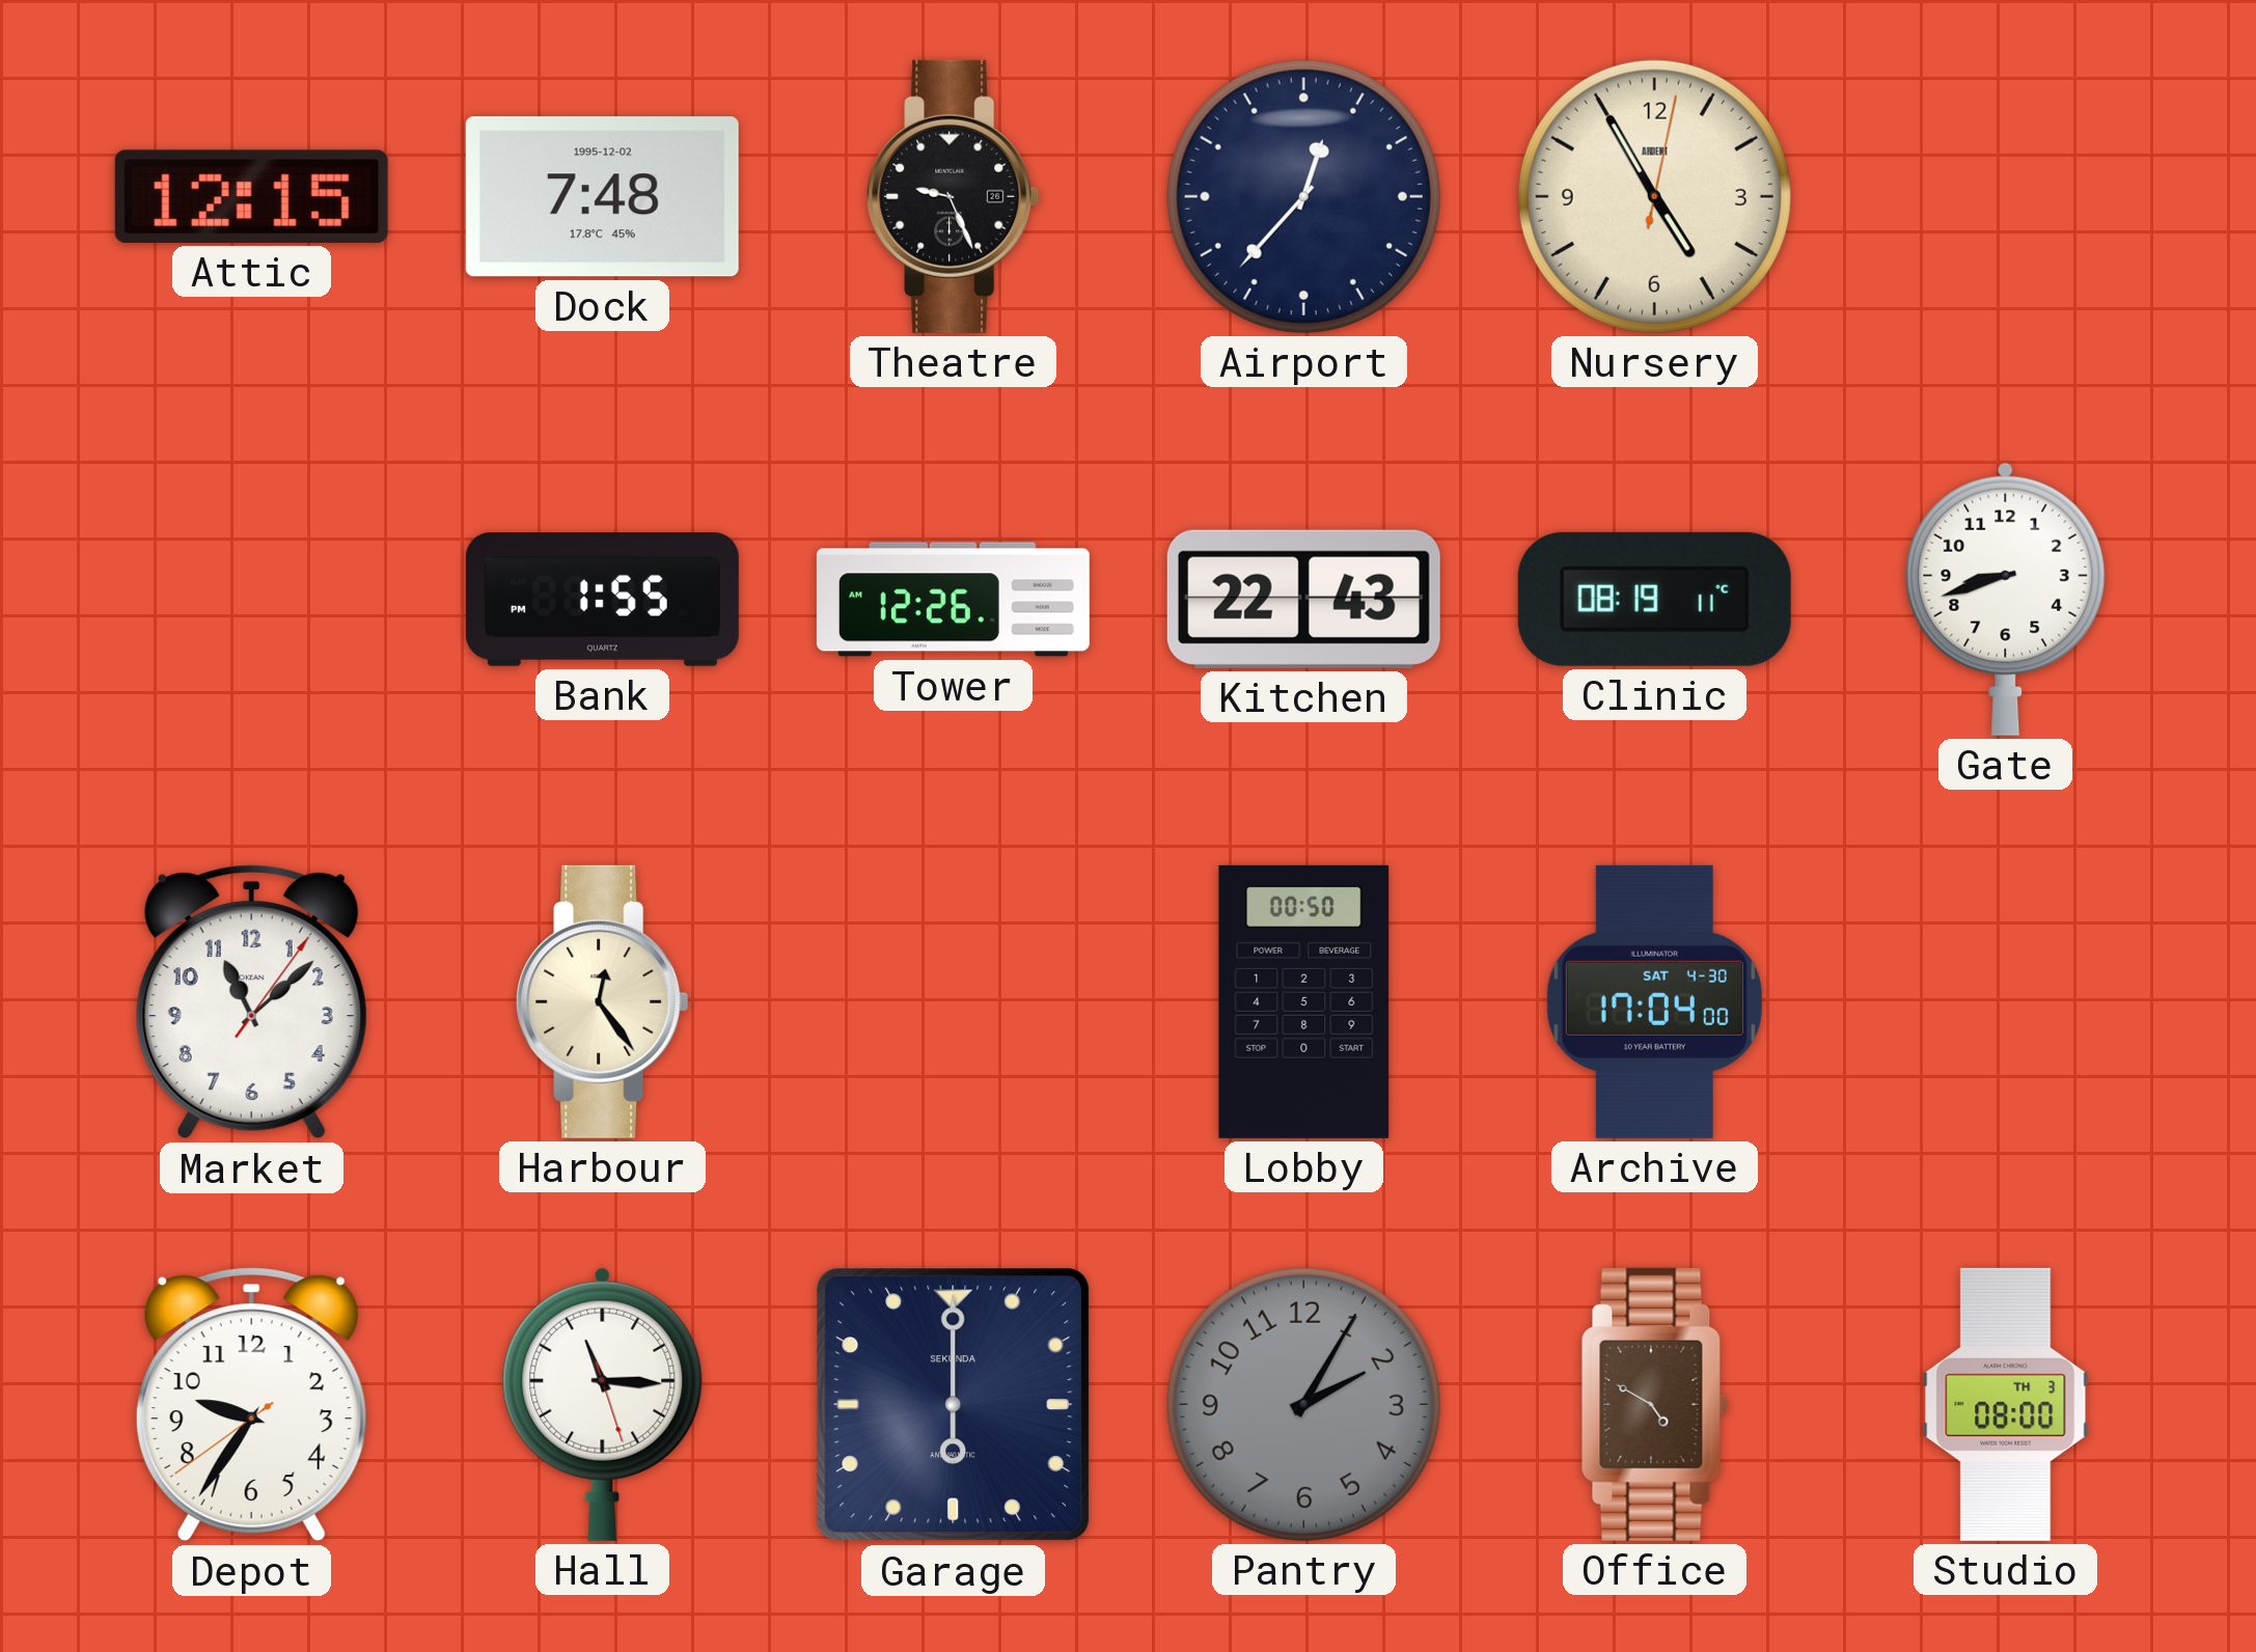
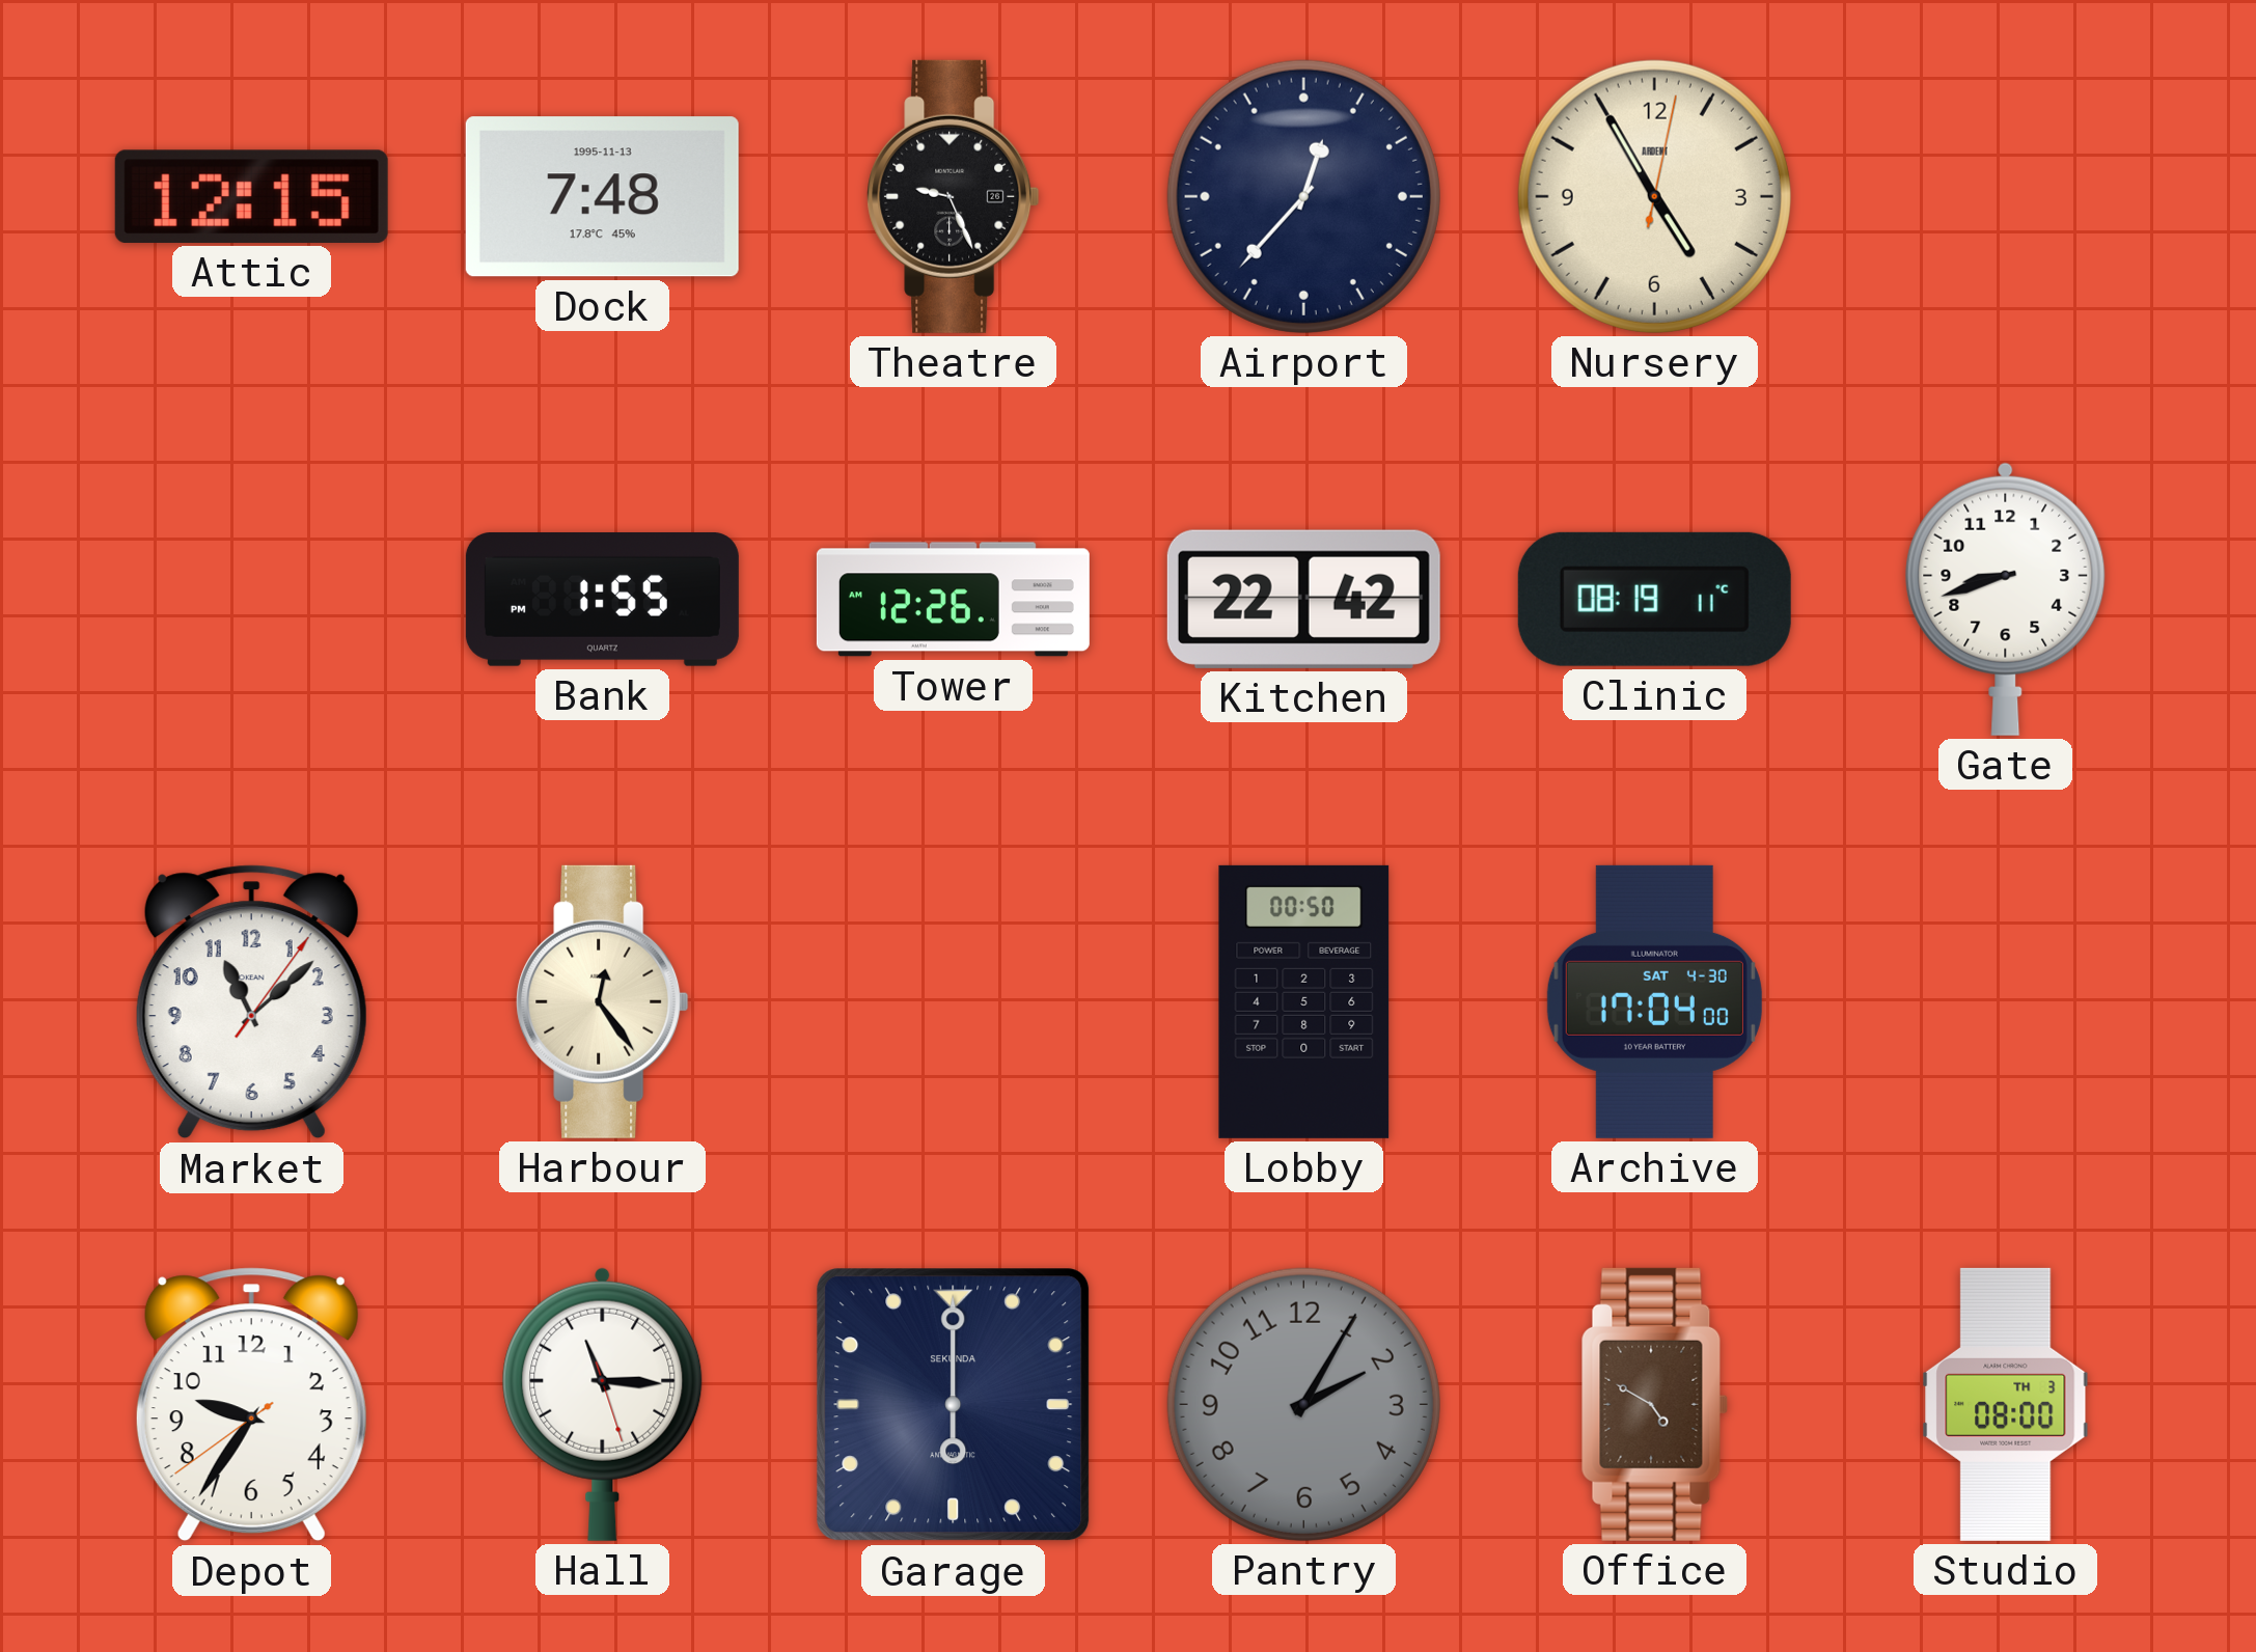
Dock date: 1995-12-02 -> 1995-11-13 (602, 197)
Kitchen: 22:43 -> 22:42 (1303, 599)
